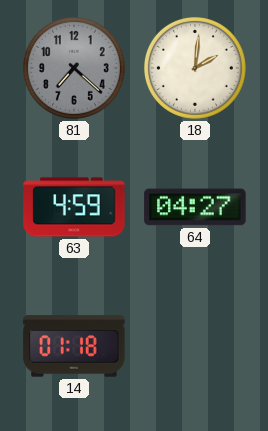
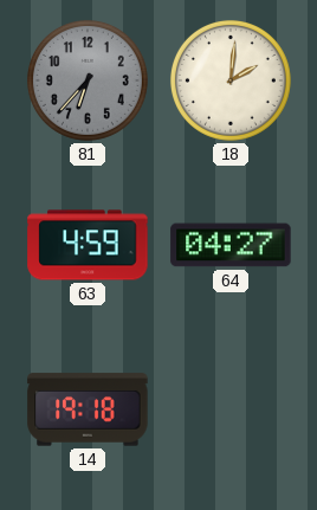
81: 7:22 -> 6:37 (88, 80)
14: 01:18 -> 19:18 (88, 409)
